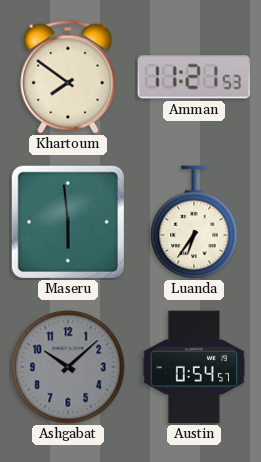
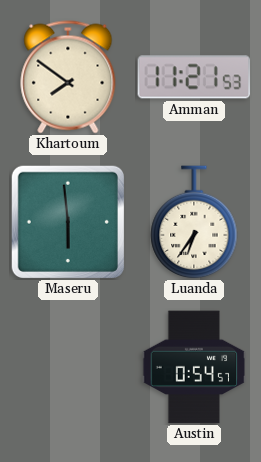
Ashgabat: 10:08 -> none (68, 367)
